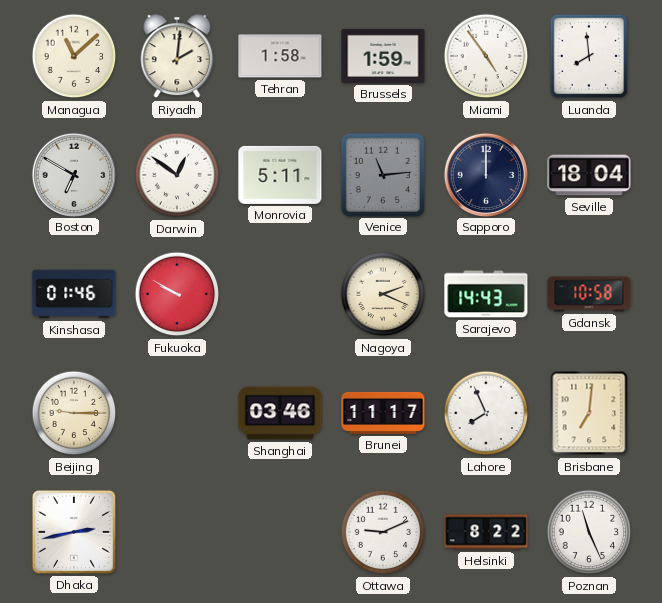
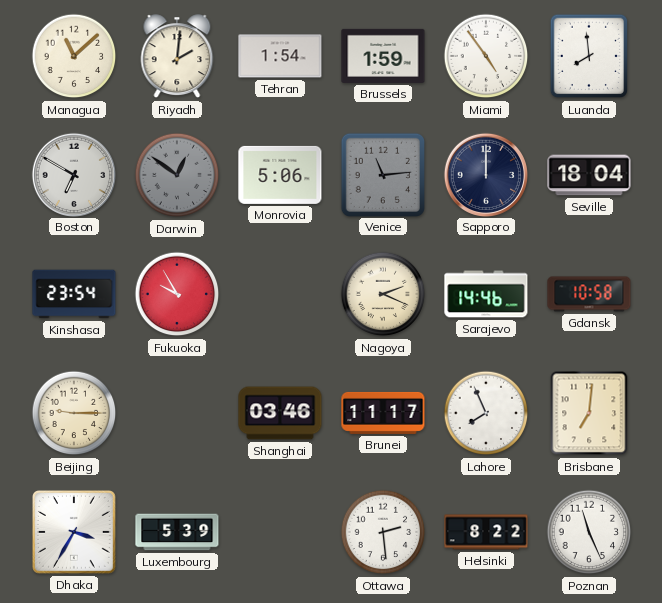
Tehran: 1:58 -> 1:54 (280, 56)
Darwin dial: white -> grey (177, 175)
Monrovia: 5:11 -> 5:06 (280, 175)
Kinshasa: 01:46 -> 23:54 (74, 294)
Fukuoka: 9:50 -> 9:55 (177, 294)
Sarajevo: 14:43 -> 14:46 (486, 294)
Dhaka: 2:43 -> 3:35 (74, 532)
Luxembourg: none -> 5:39 (177, 532)
Ottawa: 9:11 -> 2:29 (383, 532)
